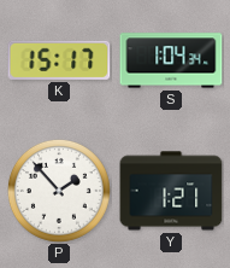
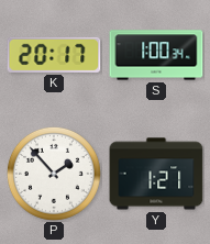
K: 15:17 -> 20:17 (54, 55)
S: 1:04 -> 1:00 (156, 55)
